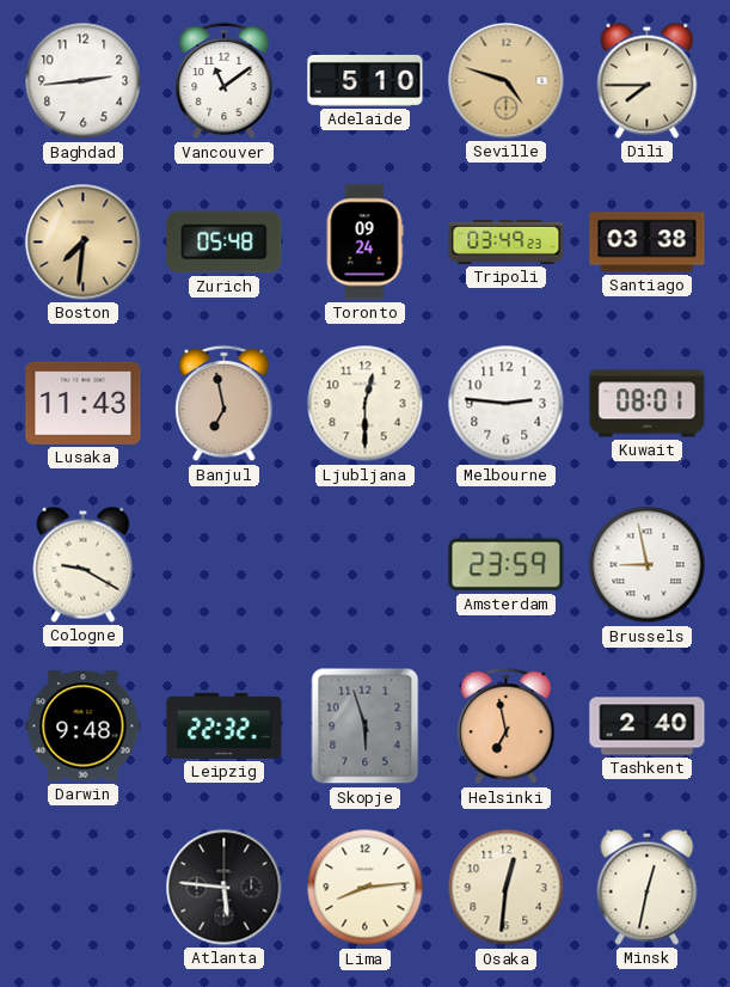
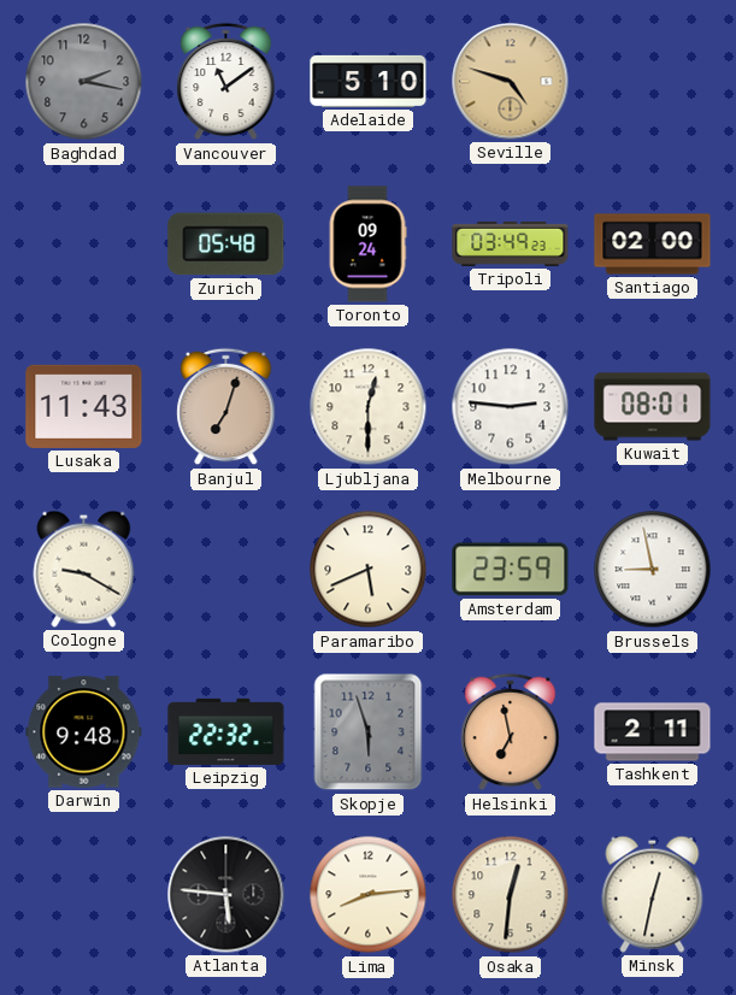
Baghdad: 2:44 -> 2:17 (84, 82)
Baghdad dial: white -> grey (84, 82)
Dili: 7:45 -> none (648, 80)
Boston: 7:31 -> none (84, 243)
Santiago: 03:38 -> 02:00 (653, 245)
Banjul: 6:58 -> 7:03 (226, 407)
Paramaribo: none -> 5:41 (369, 570)
Tashkent: 2:40 -> 2:11 (653, 732)
